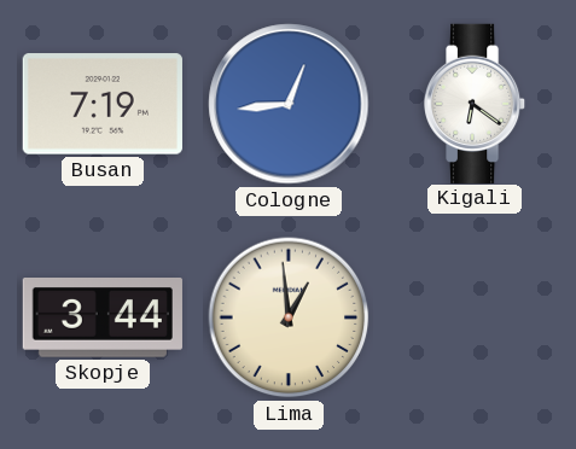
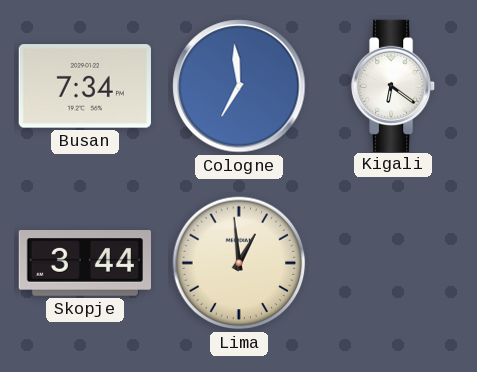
Busan: 7:19 -> 7:34 (85, 86)
Cologne: 12:44 -> 6:59 (239, 86)
